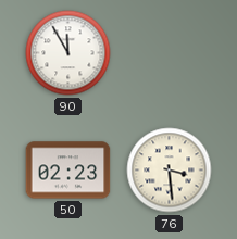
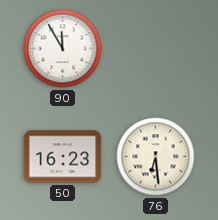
50: 02:23 -> 16:23 (63, 157)
76: 3:29 -> 6:29 (156, 157)
